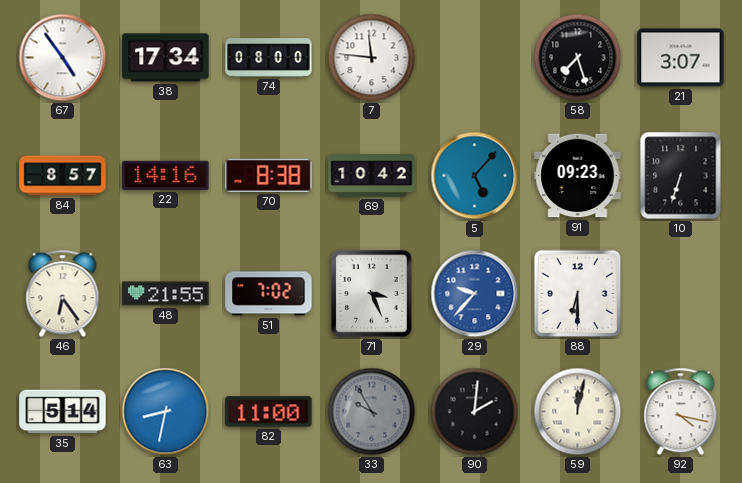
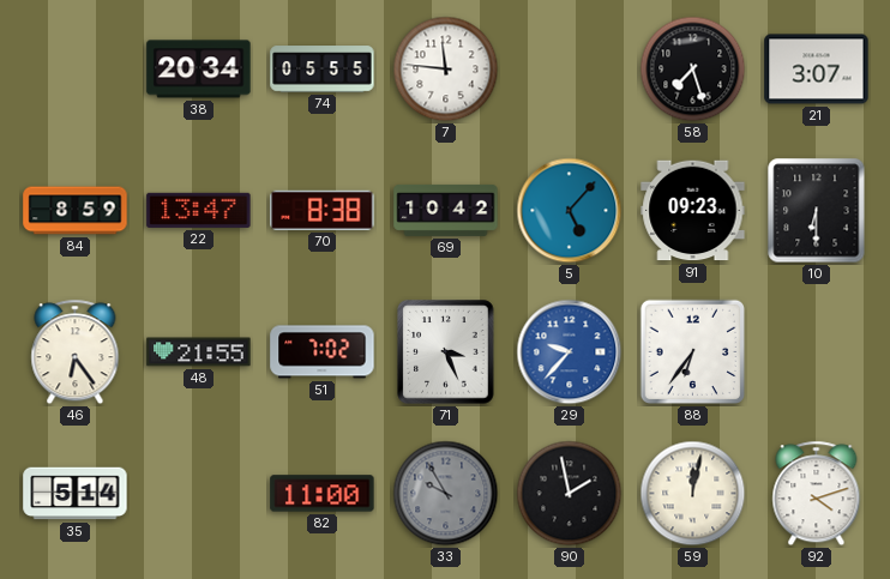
67: 4:54 -> none (63, 58)
38: 17:34 -> 20:34 (199, 70)
74: 08:00 -> 05:55 (323, 70)
84: 8:57 -> 8:59 (76, 211)
22: 14:16 -> 13:47 (199, 210)
10: 6:33 -> 6:30 (817, 211)
88: 6:30 -> 6:36 (693, 352)
63: 8:32 -> none (166, 412)
90: 2:01 -> 1:58 (570, 494)
92: 4:17 -> 4:12 (817, 494)
